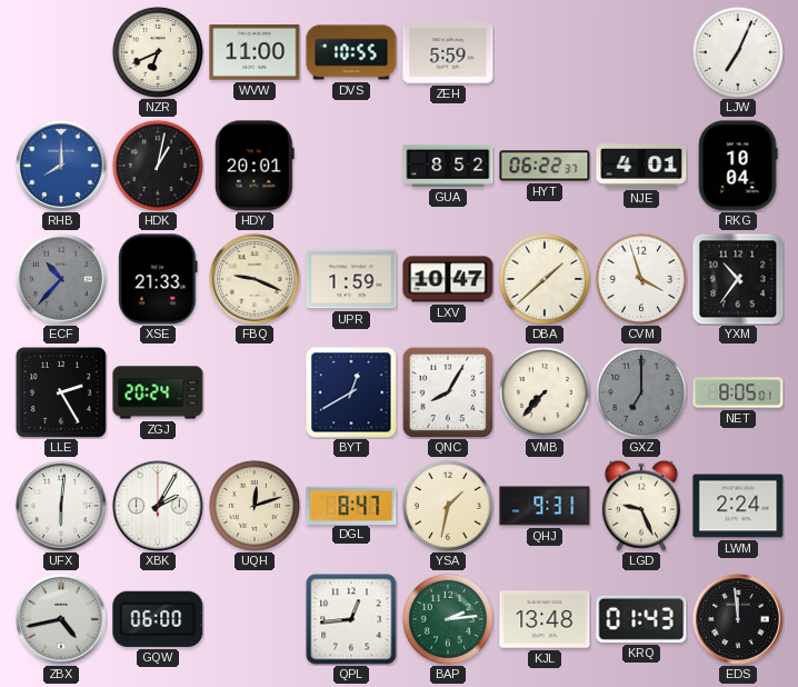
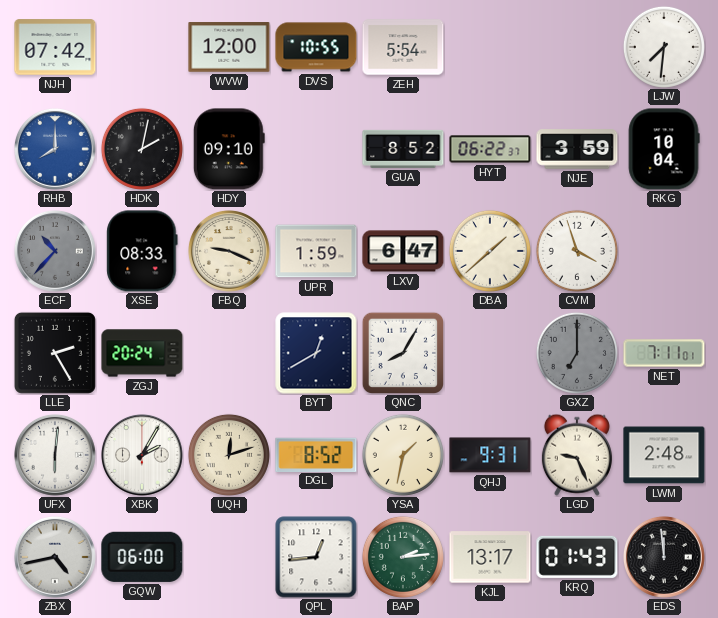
NJH: none -> 07:42 (55, 47)
NZR: 6:41 -> none (158, 52)
WVW: 11:00 -> 12:00 (229, 47)
ZEH: 5:59 -> 5:54 (403, 47)
LJW: 7:04 -> 7:31 (664, 47)
HDK: 1:02 -> 2:02 (142, 149)
HDY: 20:01 -> 09:10 (229, 149)
NJE: 4:01 -> 3:59 (577, 149)
XSE: 21:33 -> 08:33 (142, 251)
LXV: 10:47 -> 6:47 (403, 251)
YXM: 10:36 -> none (738, 279)
VMB: 7:37 -> none (545, 392)
NET: 8:05 -> 7:11 (664, 353)
DGL: 8:47 -> 8:52 (316, 454)
LWM: 2:24 -> 2:48 (664, 455)
KJL: 13:48 -> 13:17 (490, 557)
